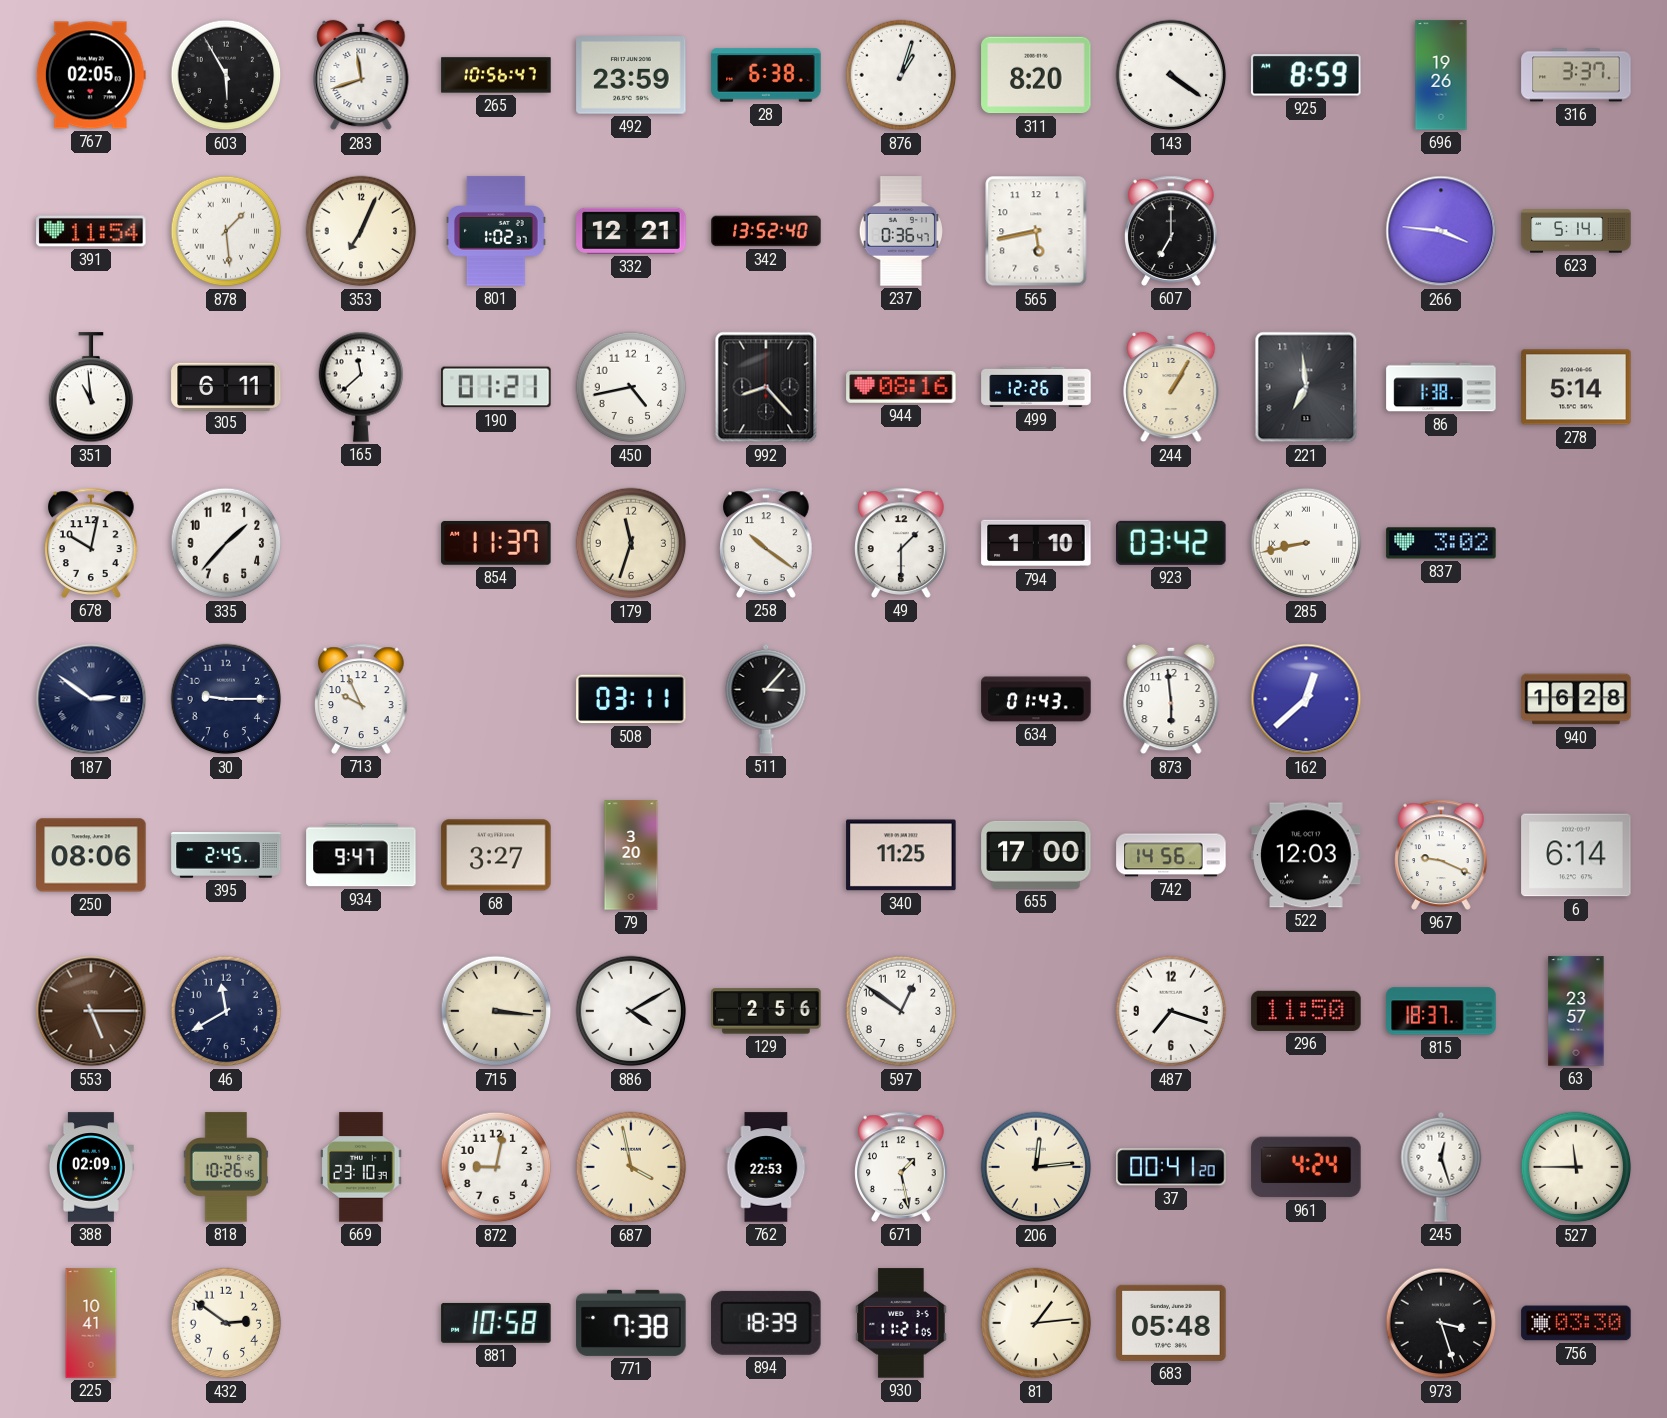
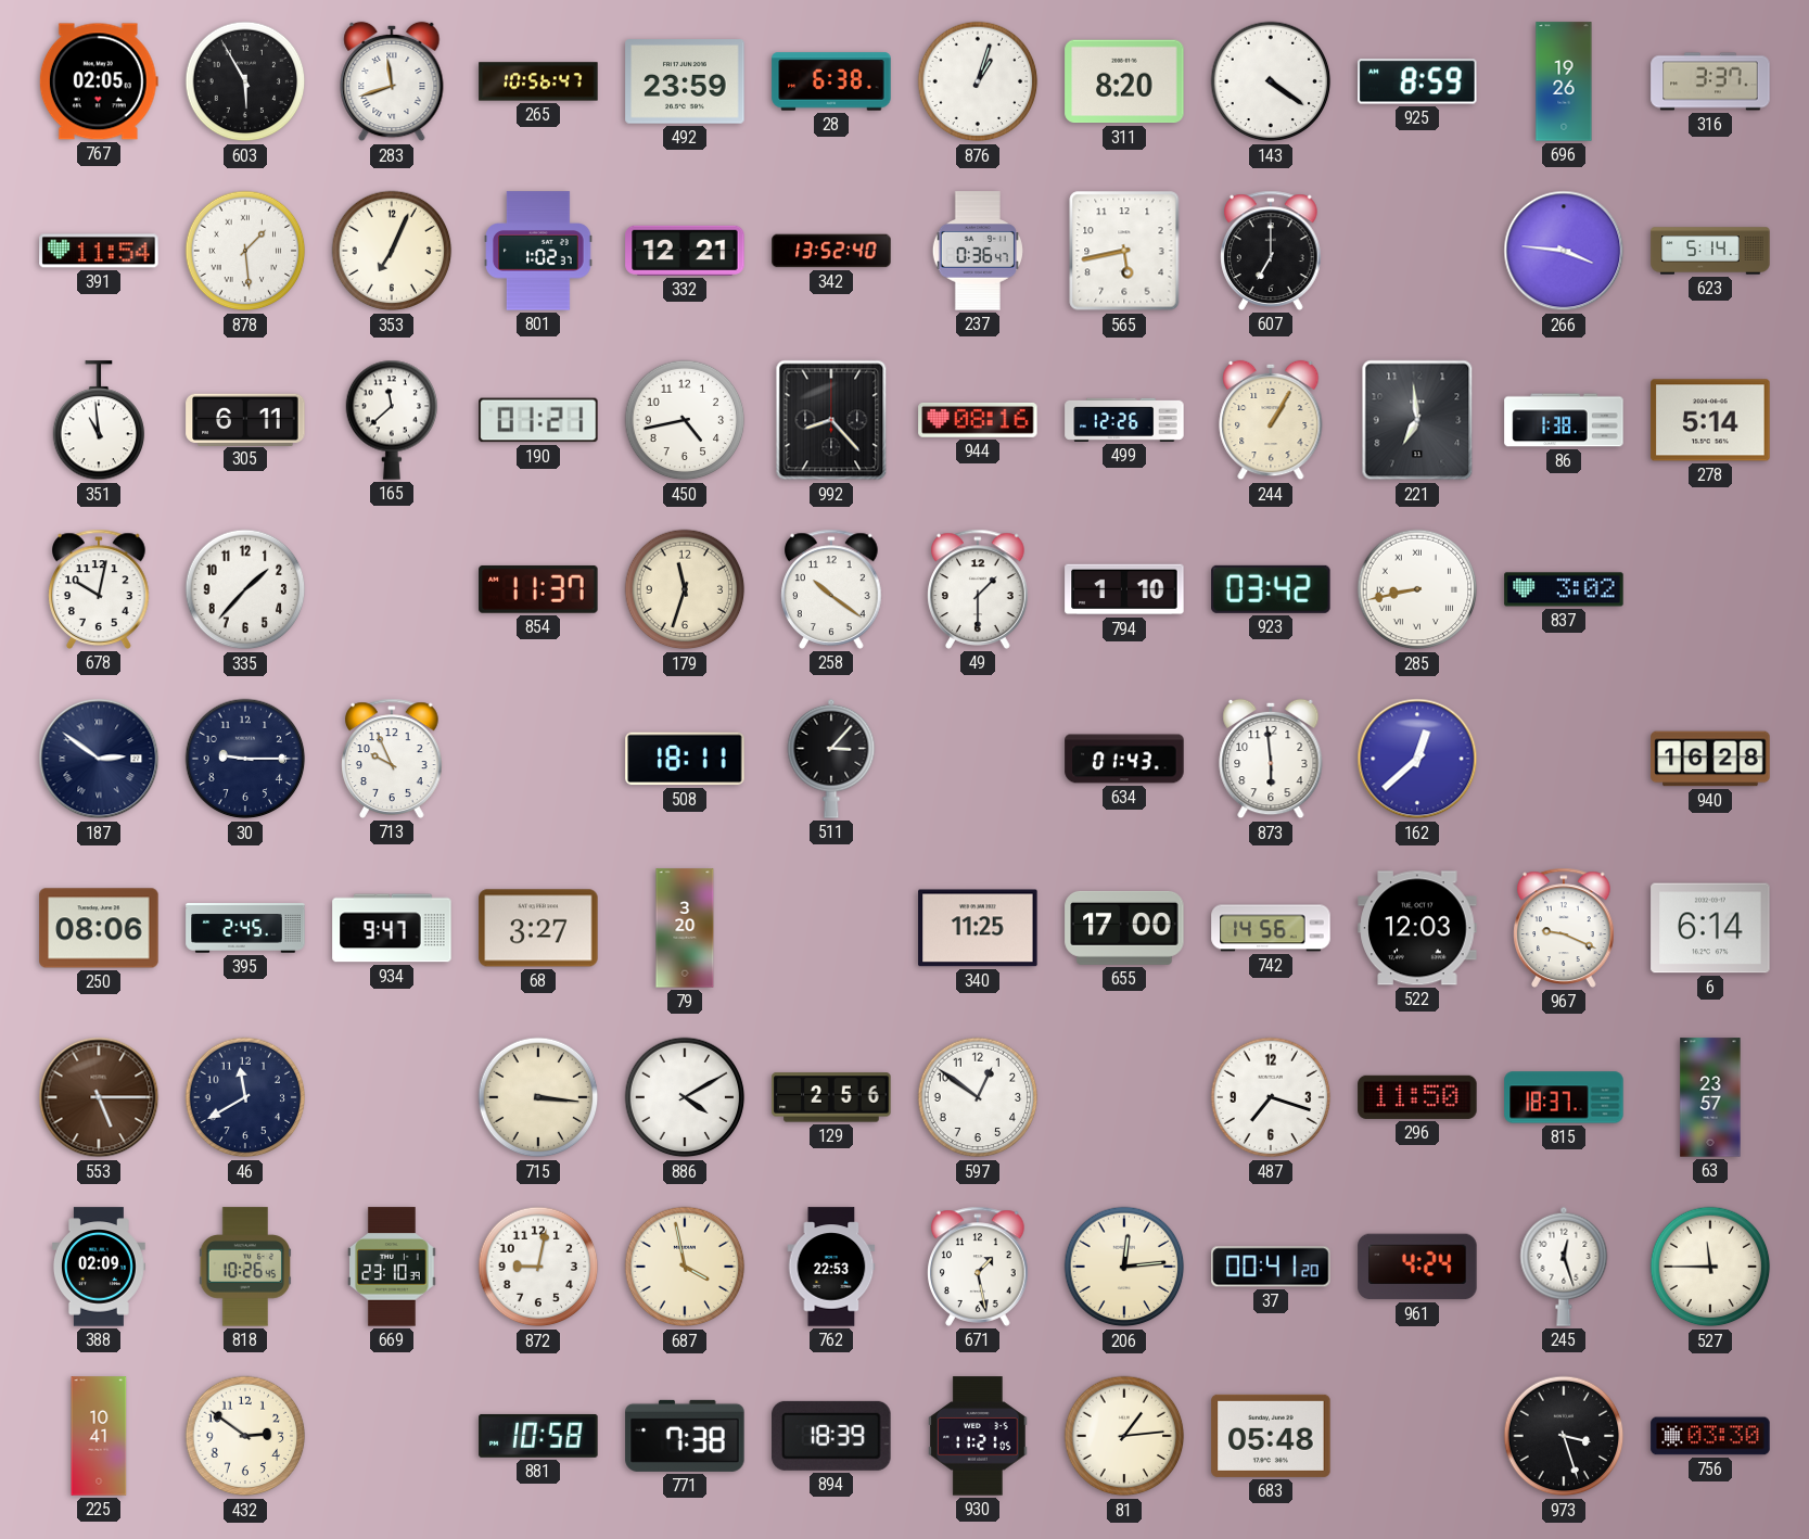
508: 03:11 -> 18:11 (685, 759)
